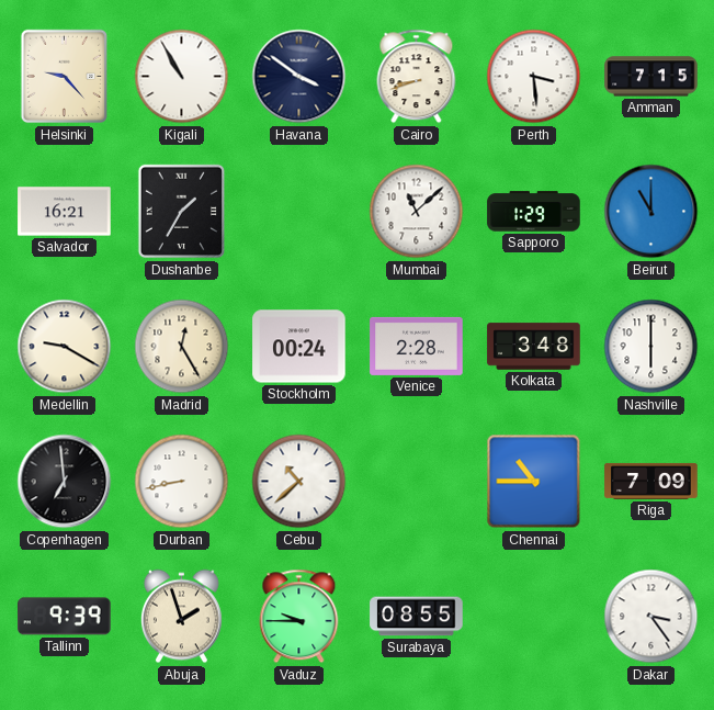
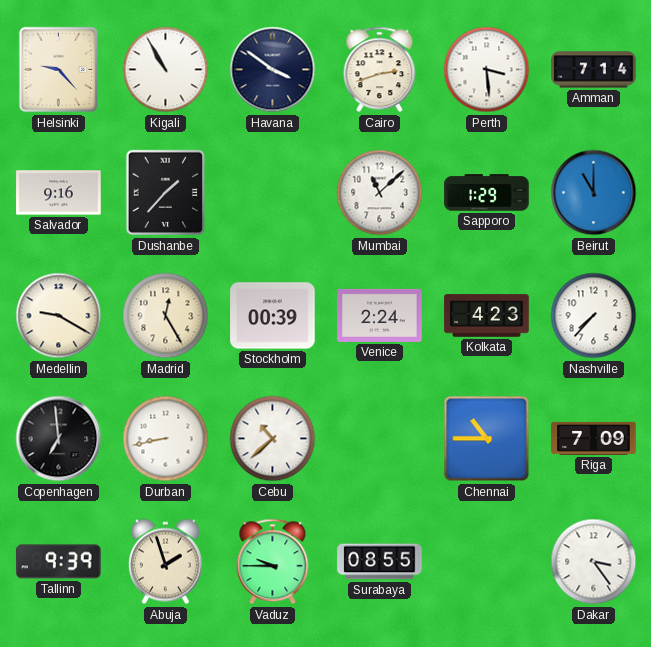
Cairo: 8:42 -> 2:42 (380, 70)
Amman: 7:15 -> 7:14 (594, 70)
Salvador: 16:21 -> 9:16 (59, 193)
Dushanbe: 1:35 -> 1:37 (165, 193)
Stockholm: 00:24 -> 00:39 (273, 316)
Venice: 2:28 -> 2:24 (380, 315)
Kolkata: 3:48 -> 4:23 (487, 316)
Nashville: 6:00 -> 7:37 (594, 316)
